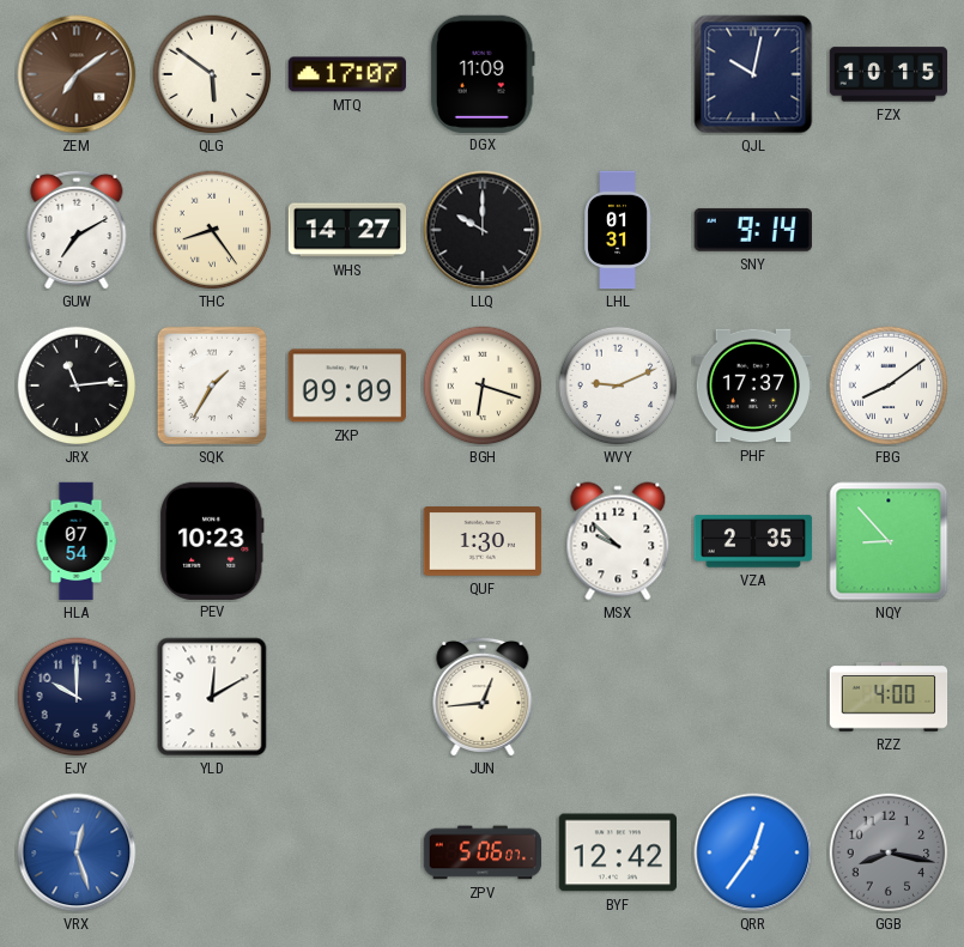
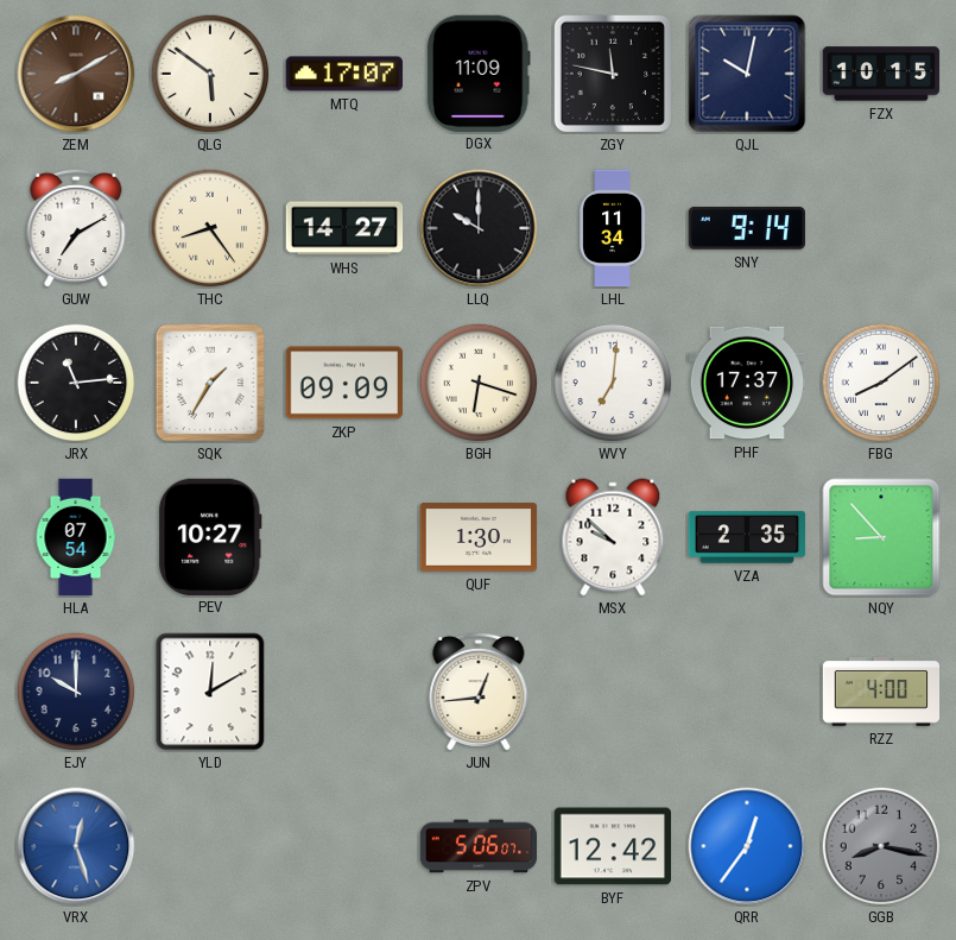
ZEM: 7:09 -> 8:10 (76, 74)
ZGY: none -> 11:47 (612, 72)
LHL: 01:31 -> 11:34 (612, 228)
WVY: 9:11 -> 7:01 (613, 383)
PEV: 10:23 -> 10:27 (210, 536)
